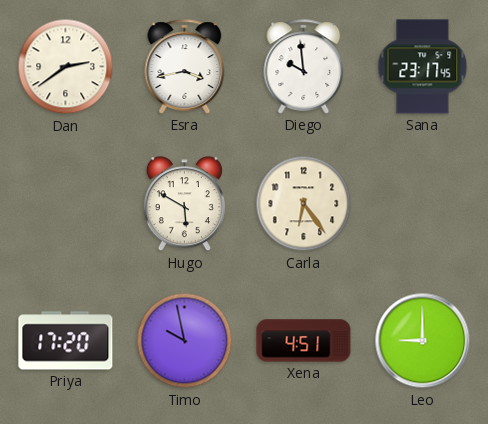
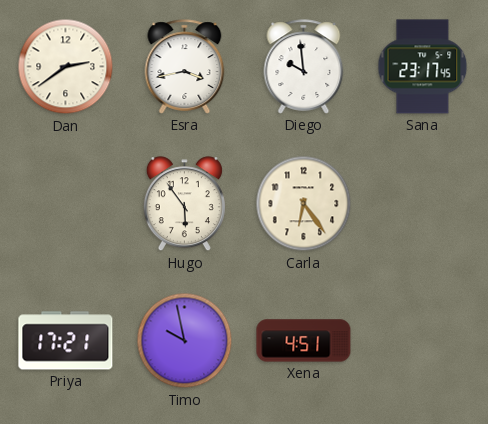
Hugo: 5:50 -> 5:54 (184, 204)
Priya: 17:20 -> 17:21 (66, 341)
Leo: 9:00 -> none (423, 341)
